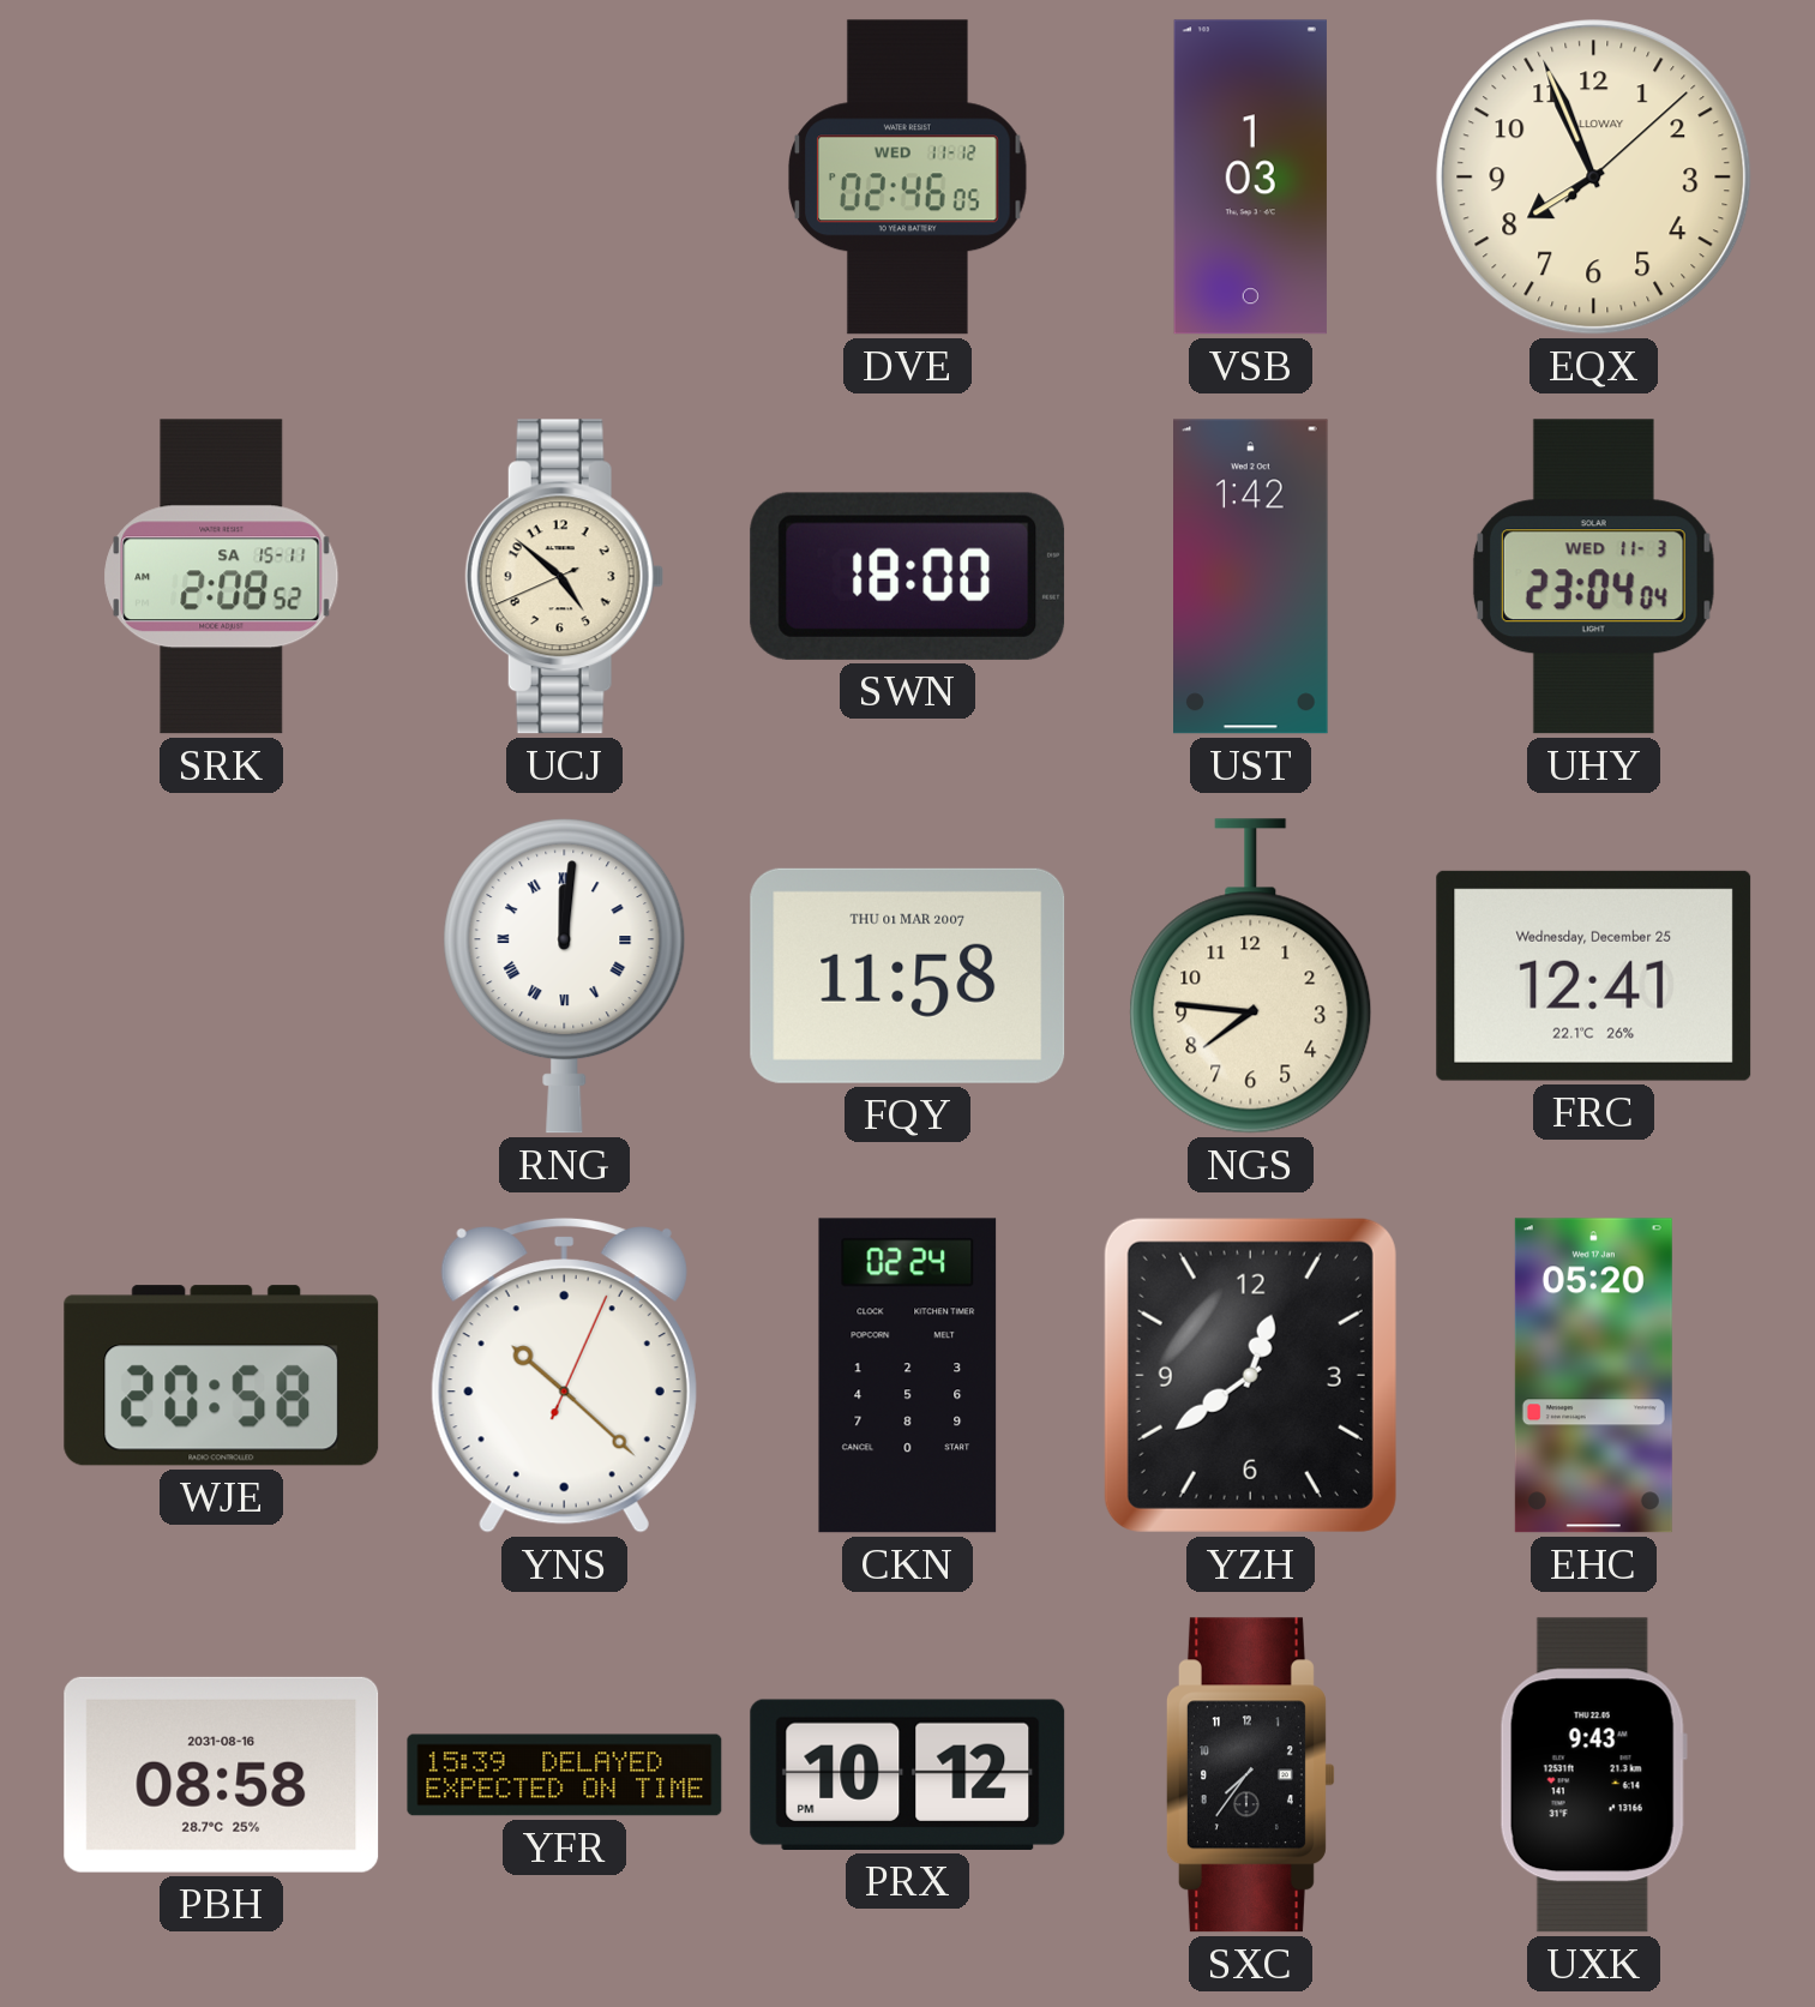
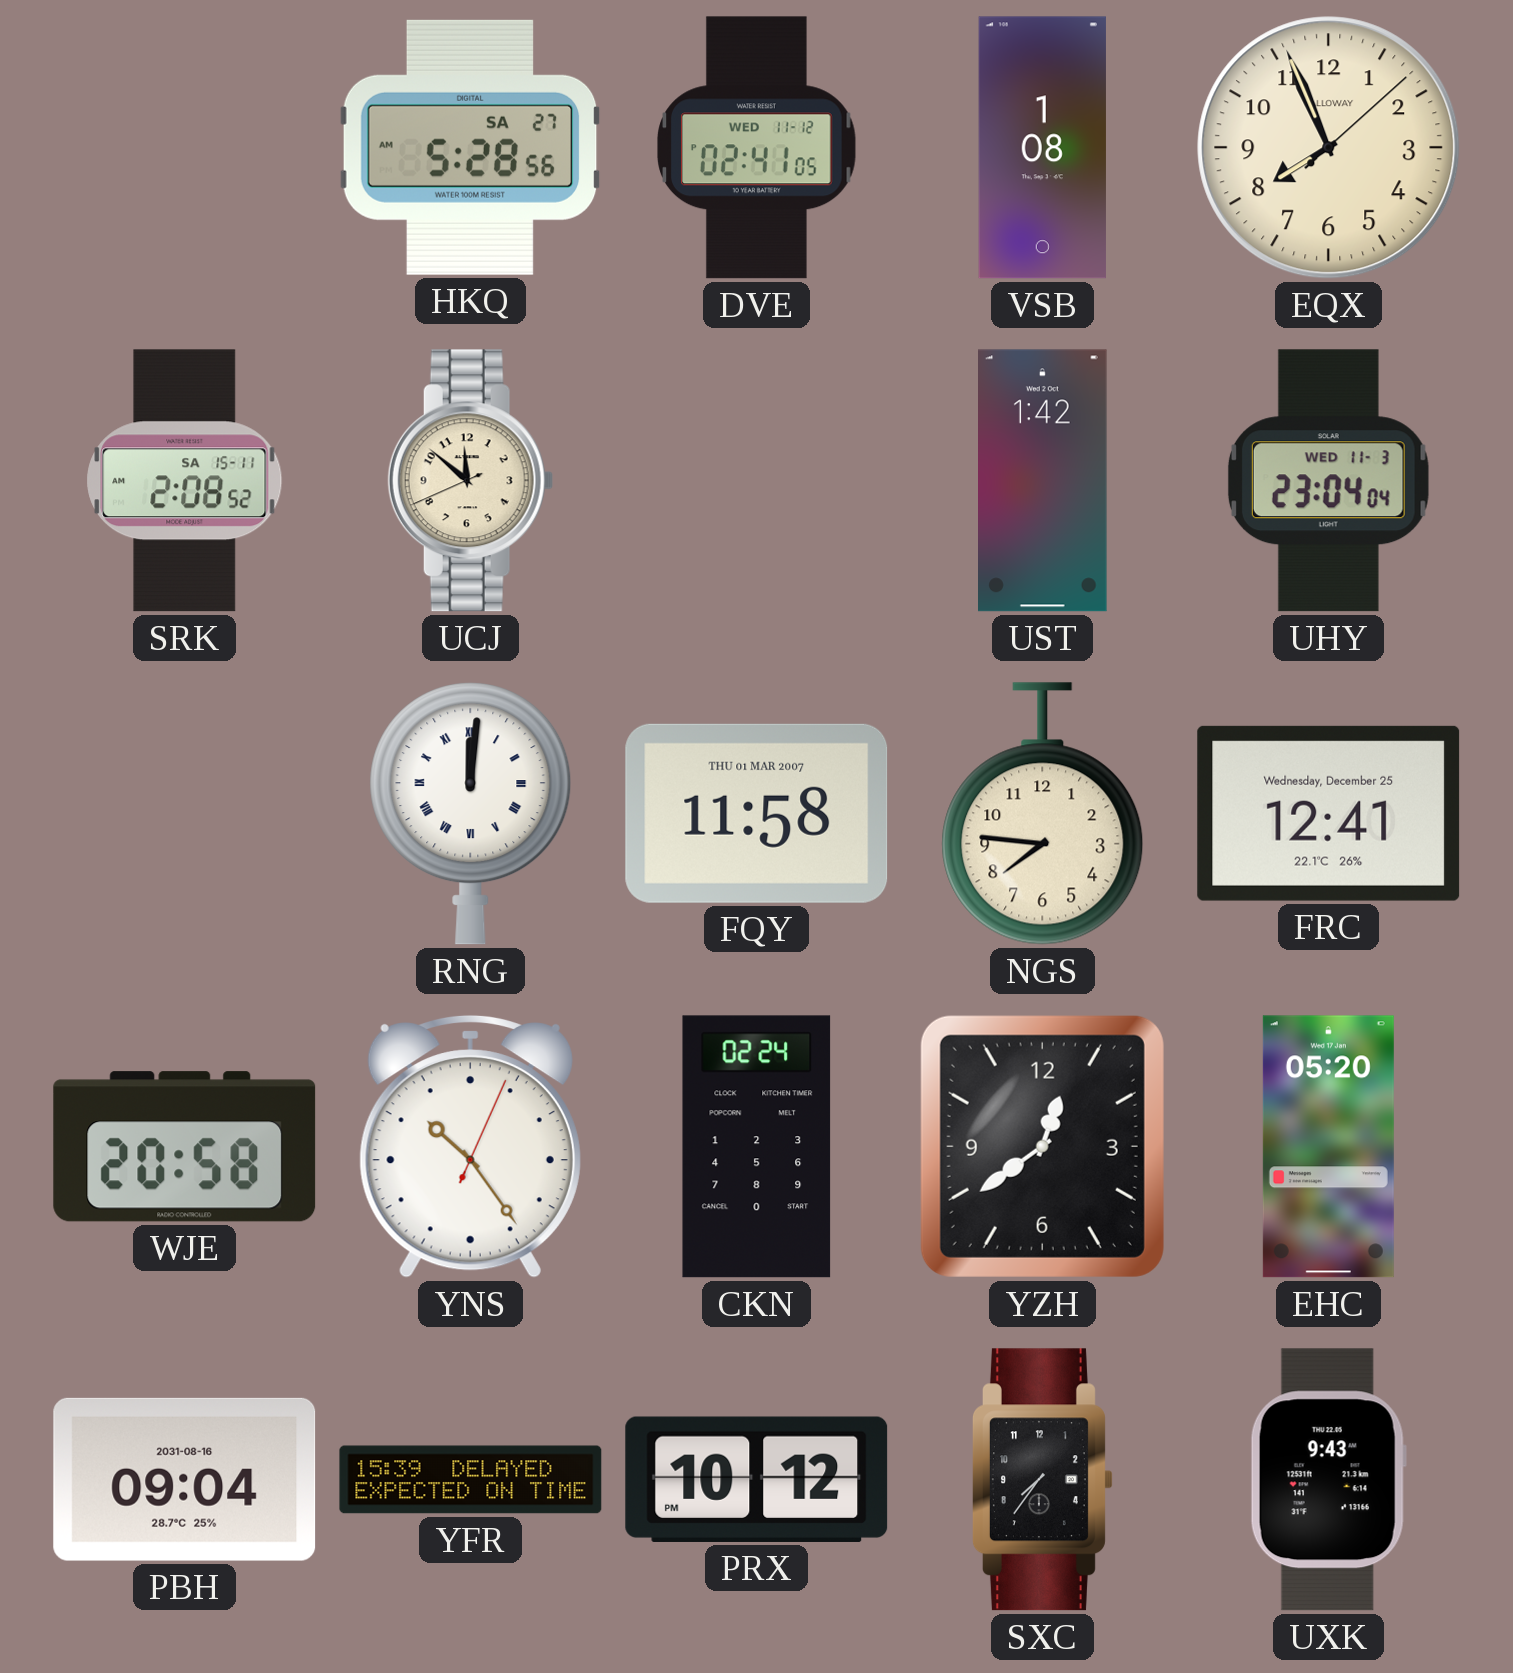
HKQ: none -> 5:28 (470, 147)
DVE: 02:46 -> 02:41 (757, 148)
VSB: 1:03 -> 1:08 (1042, 148)
UCJ: 4:51 -> 11:51 (470, 481)
SWN: 18:00 -> none (908, 576)
YNS: 10:22 -> 10:24 (470, 1146)
PBH: 08:58 -> 09:04 (185, 1479)
